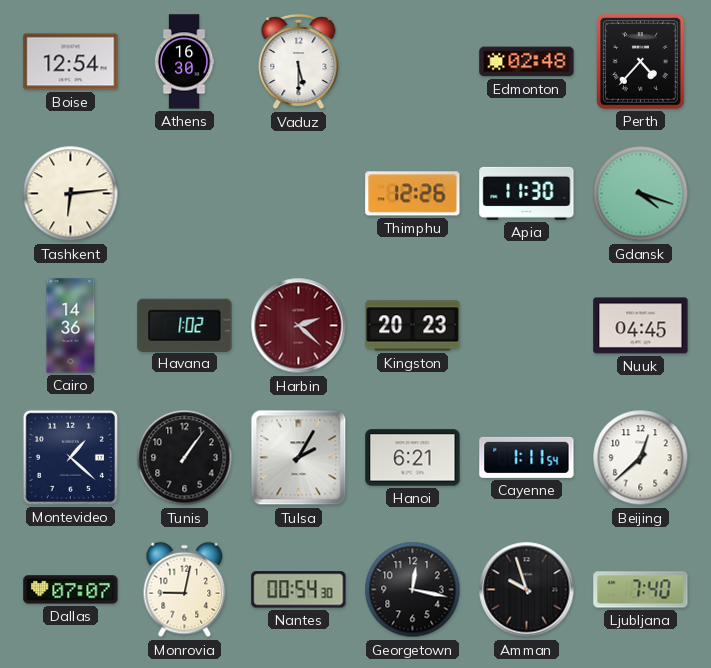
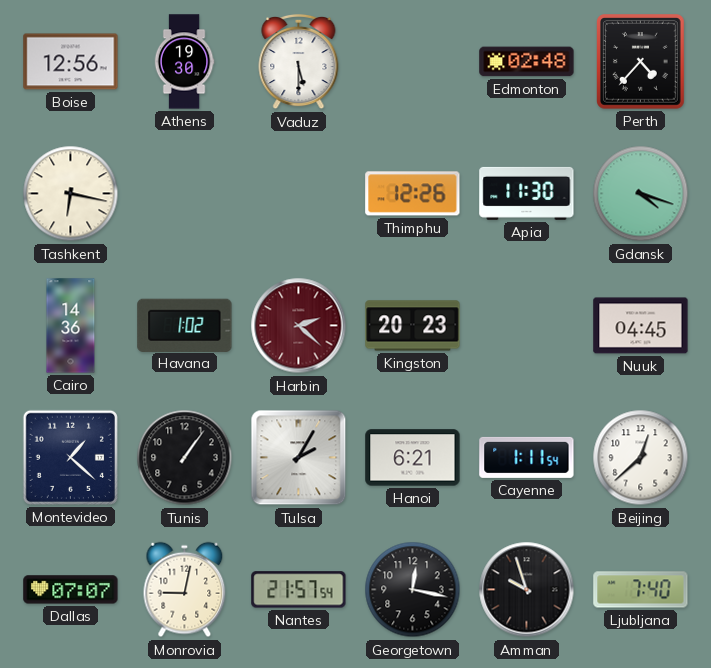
Boise: 12:54 -> 12:56 (71, 62)
Athens: 16:30 -> 19:30 (184, 62)
Tashkent: 6:14 -> 6:17 (71, 194)
Nantes: 00:54 -> 21:57 (299, 590)
